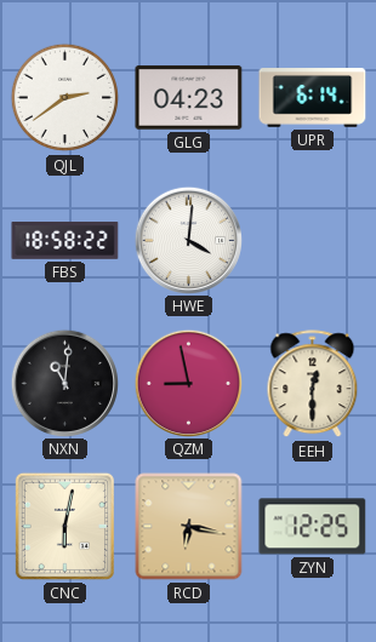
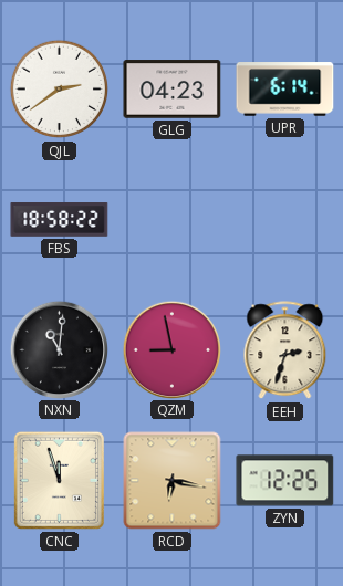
HWE: 4:01 -> none (188, 240)
EEH: 12:30 -> 2:33 (285, 350)
CNC: 6:02 -> 11:57 (59, 480)
